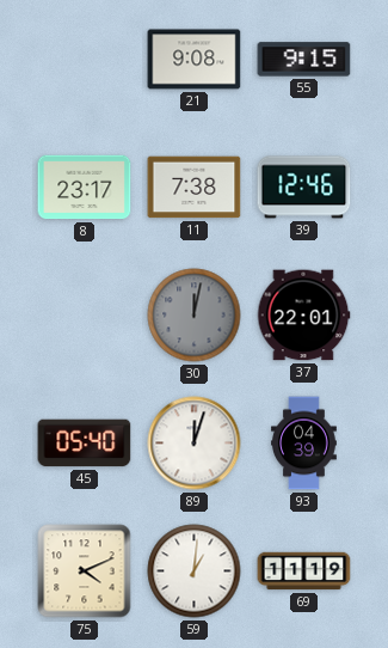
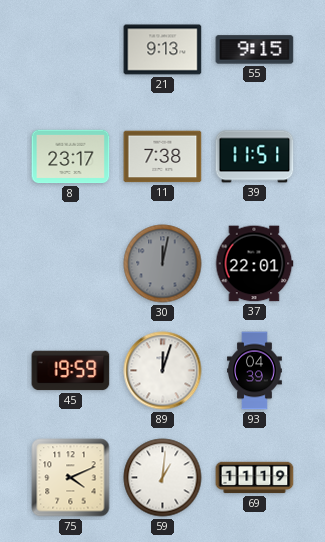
21: 9:08 -> 9:13 (163, 50)
39: 12:46 -> 11:51 (255, 157)
45: 05:40 -> 19:59 (71, 371)
